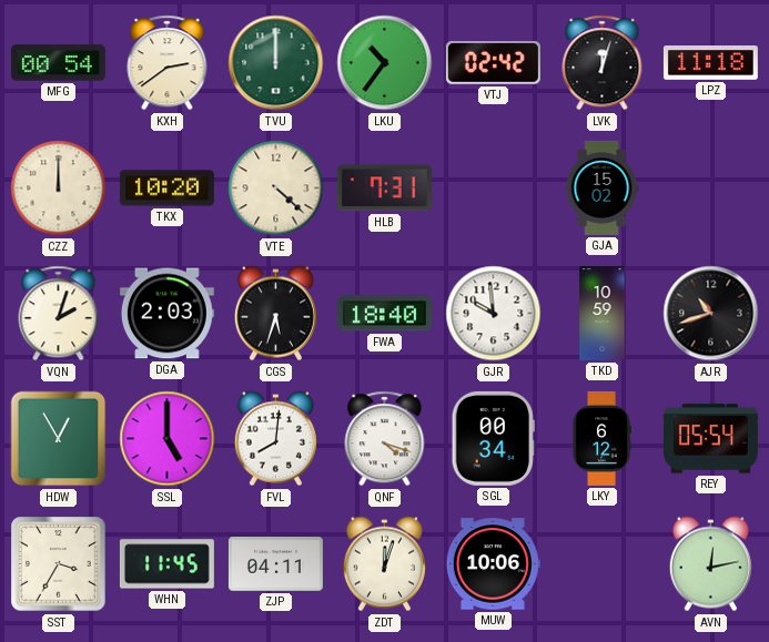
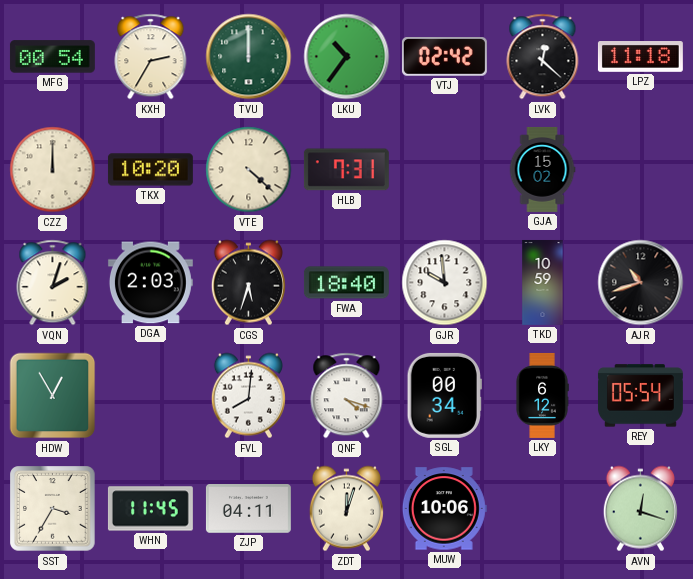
KXH: 2:39 -> 2:35 (151, 57)
LVK: 12:03 -> 12:22 (543, 57)
SSL: 5:00 -> none (168, 439)
AVN: 12:13 -> 12:18 (640, 509)
